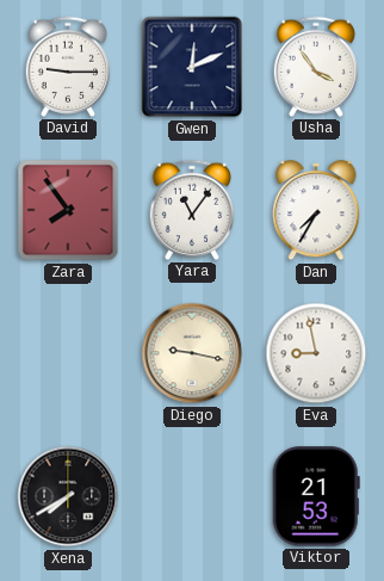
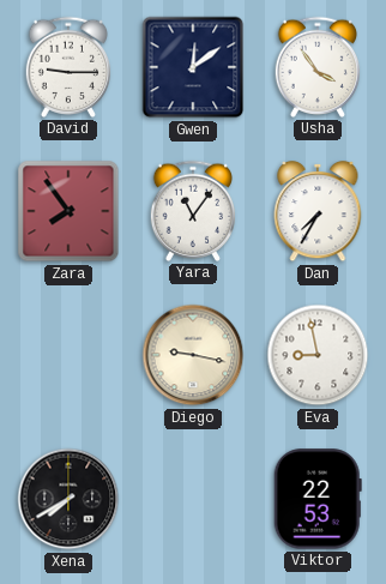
Gwen: 12:11 -> 12:09 (193, 67)
Viktor: 21:53 -> 22:53 (318, 499)
